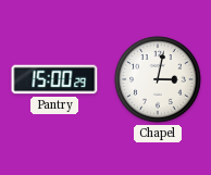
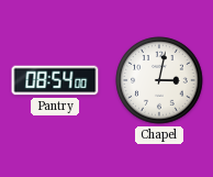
Pantry: 15:00 -> 08:54 (55, 80)
